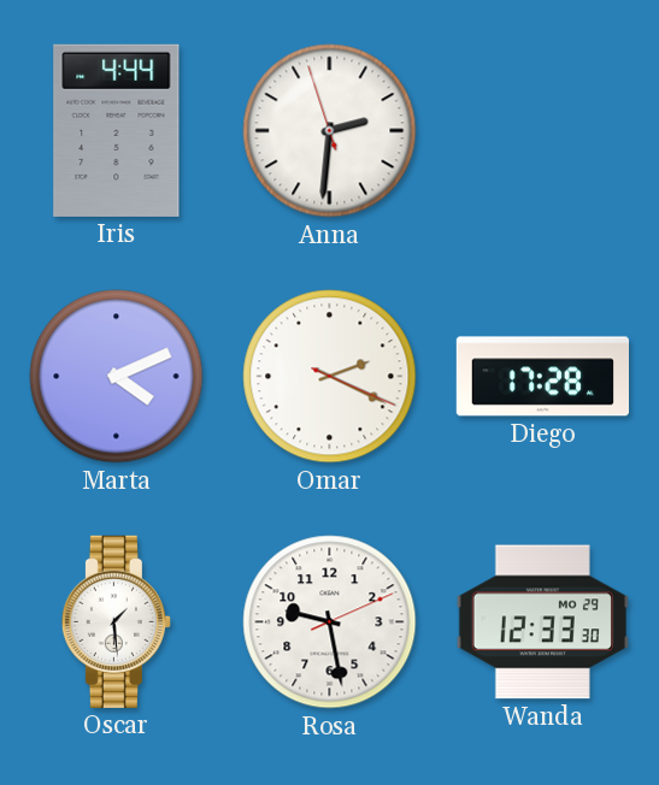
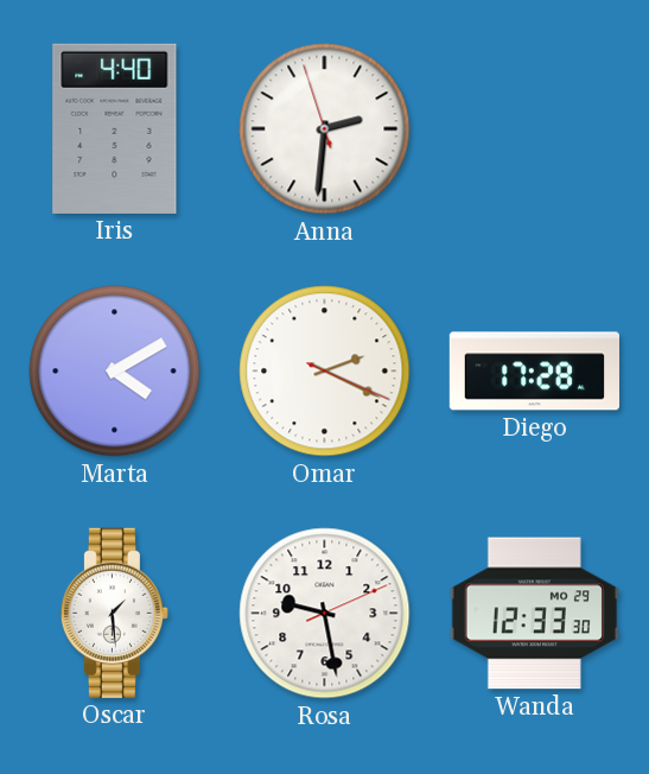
Iris: 4:44 -> 4:40 (115, 128)
Marta: 4:11 -> 4:10 (115, 372)
